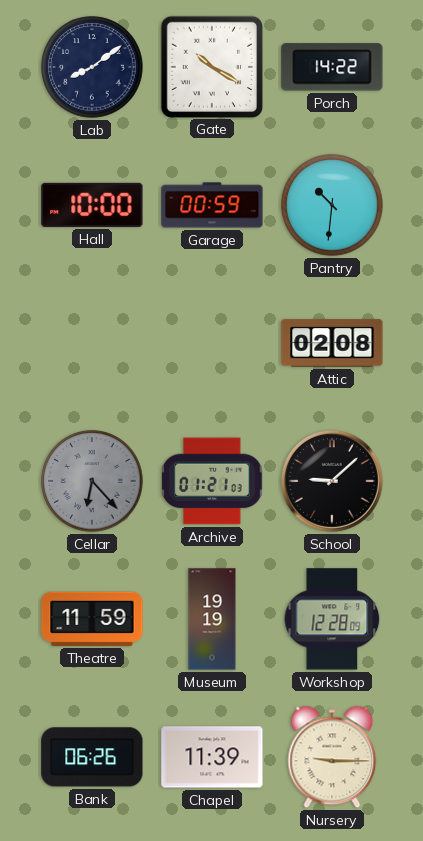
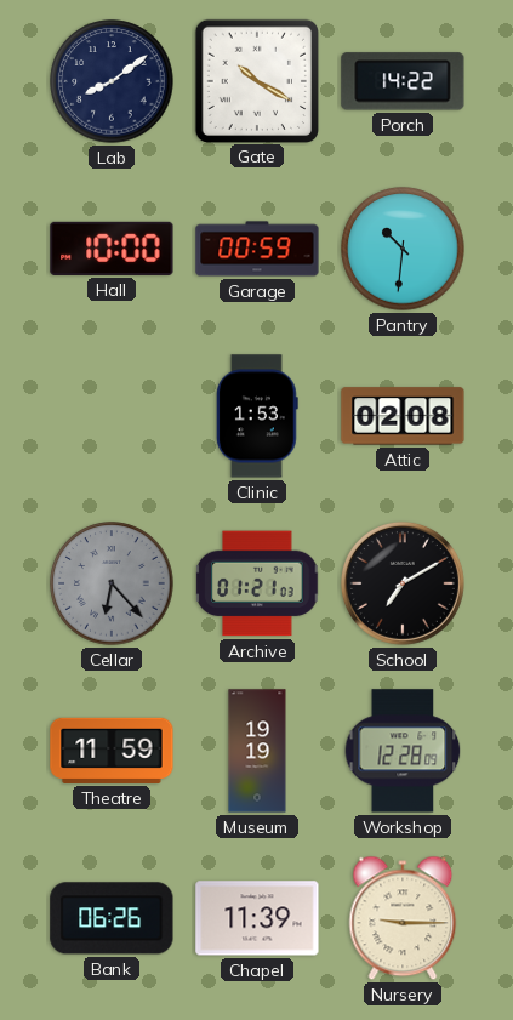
Clinic: none -> 1:53 (258, 416)
School: 9:08 -> 7:10 (403, 583)
